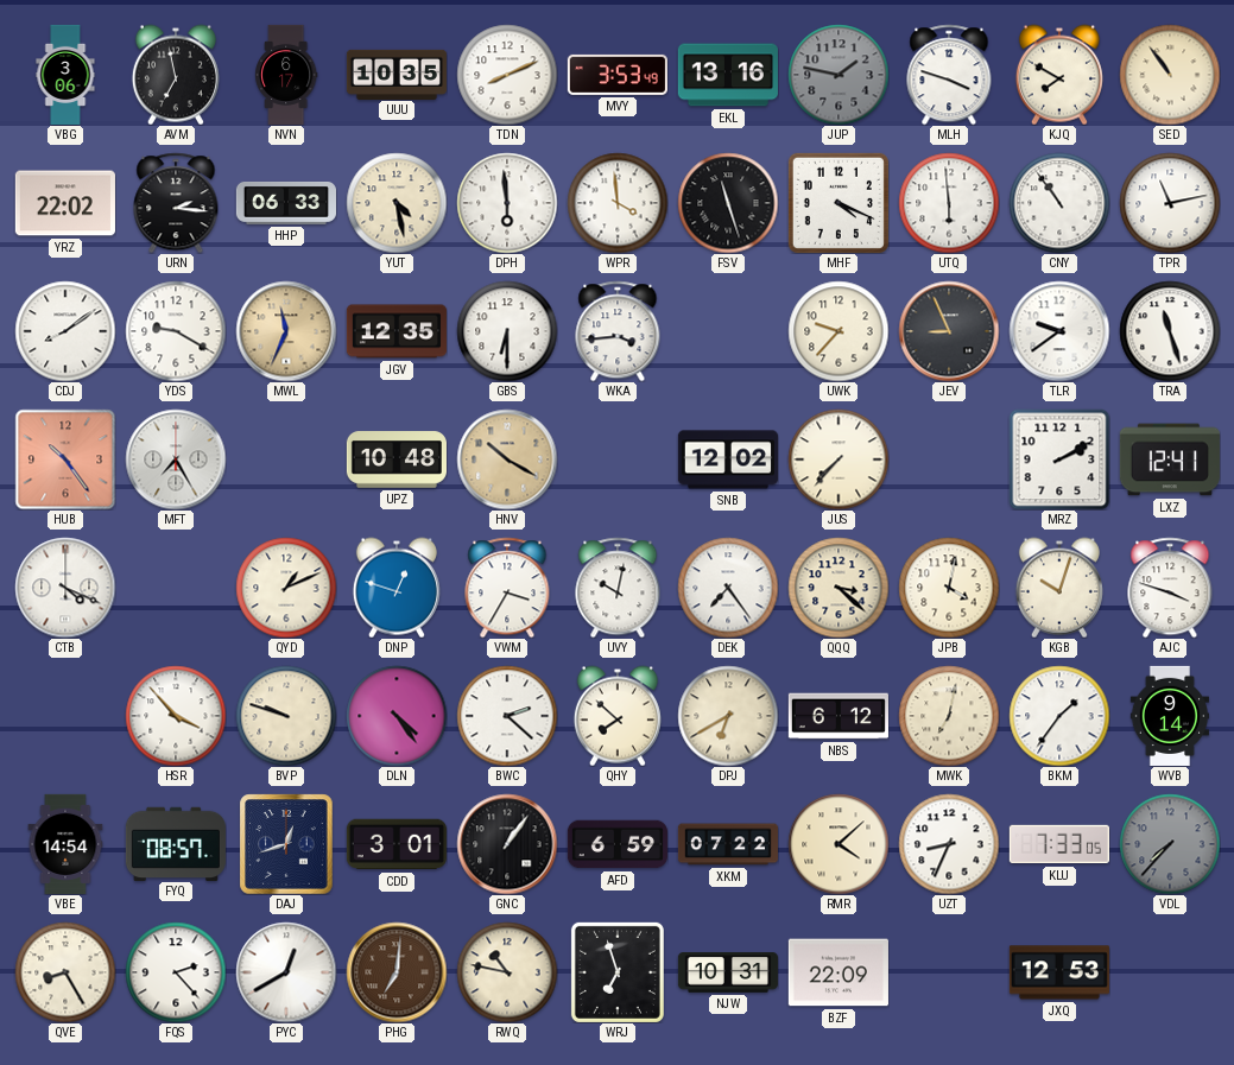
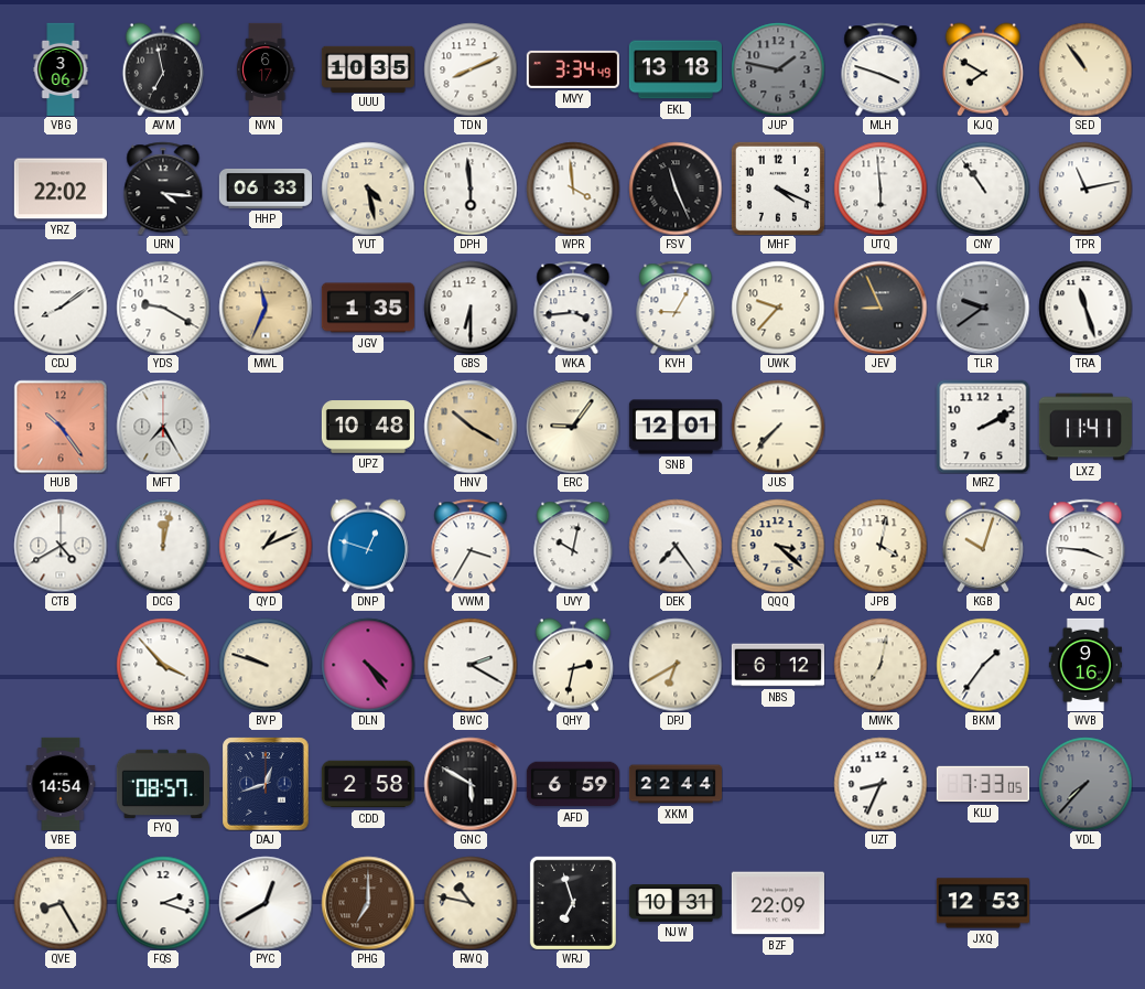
MVY: 3:53 -> 3:34 (573, 69)
EKL: 13:16 -> 13:18 (676, 69)
URN: 2:16 -> 4:16 (163, 189)
FSV: 11:27 -> 11:26 (676, 189)
JGV: 12:35 -> 1:35 (368, 308)
KVH: none -> 9:05 (676, 308)
TLR dial: white -> grey (983, 308)
ERC: none -> 9:06 (573, 427)
SNB: 12:02 -> 12:01 (676, 427)
LXZ: 12:41 -> 11:41 (1085, 427)
CTB: 4:19 -> 4:40 (61, 546)
DCG: none -> 12:02 (163, 546)
AJC: 3:48 -> 3:46 (1085, 546)
BWC: 2:22 -> 2:20 (471, 665)
QHY: 7:52 -> 2:32 (573, 665)
WVB: 9:14 -> 9:16 (1084, 665)
CDD: 3:01 -> 2:58 (368, 784)
GNC: 1:06 -> 5:50 (471, 784)
XKM: 07:22 -> 22:44 (676, 784)
RMR: 4:08 -> none (839, 844)
FQS: 2:23 -> 2:18 (163, 903)
PHG: 7:01 -> 7:00 (368, 903)
